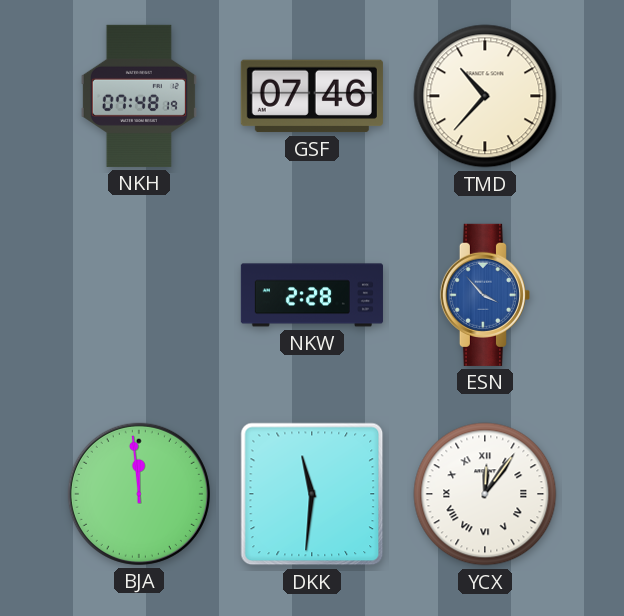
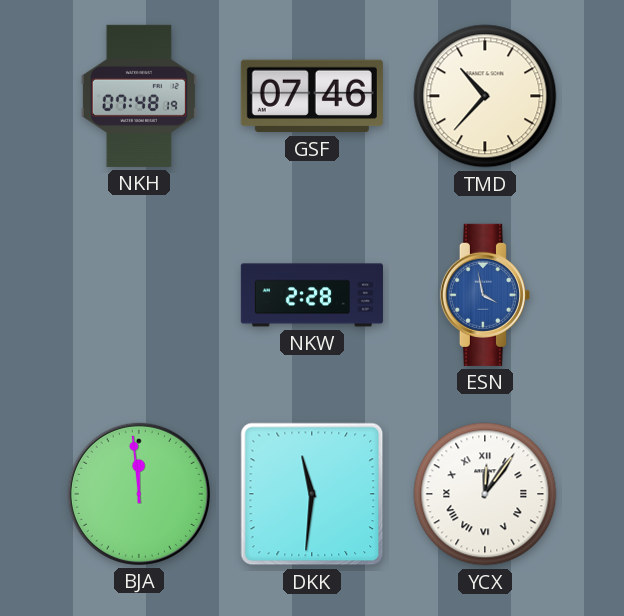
ESN: 3:53 -> 3:58 (485, 295)
